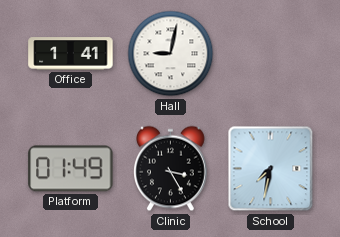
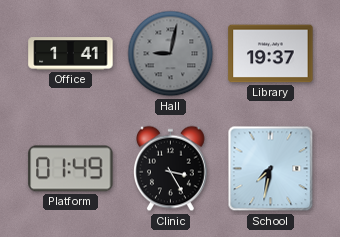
Hall dial: white -> grey (171, 54)
Library: none -> 19:37 (271, 54)
